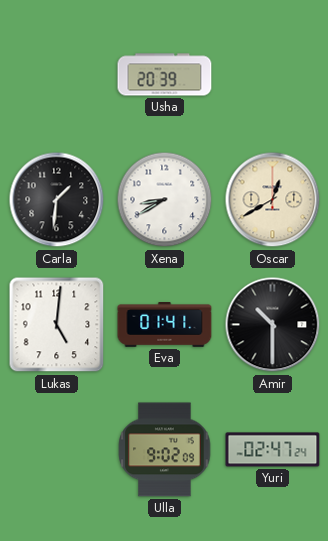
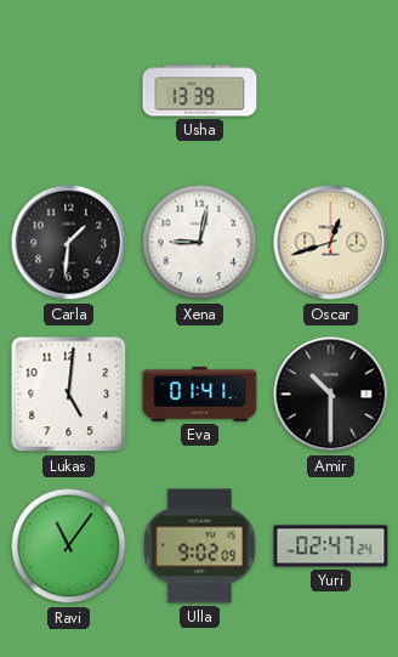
Usha: 20:39 -> 13:39 (200, 91)
Xena: 8:40 -> 9:02 (200, 243)
Oscar: 12:40 -> 12:42 (331, 243)
Ravi: none -> 11:06 (69, 546)
